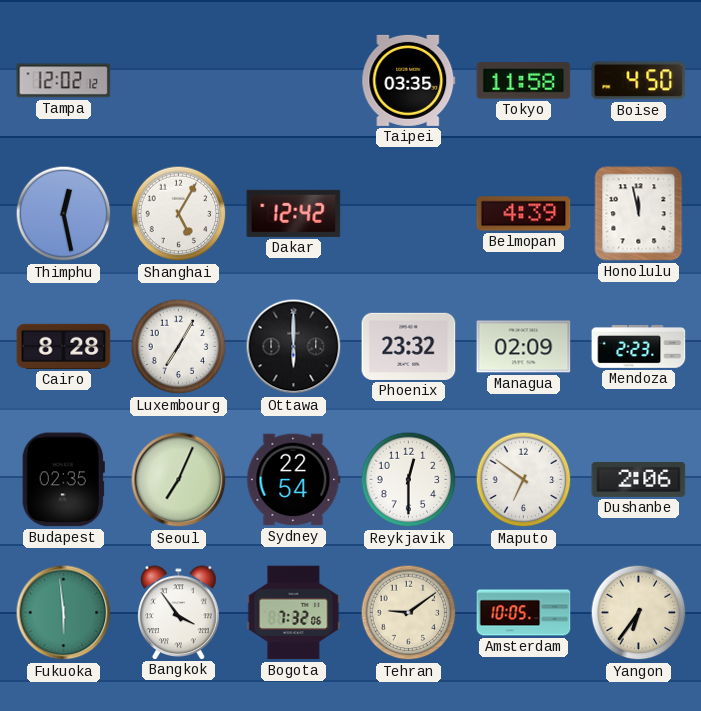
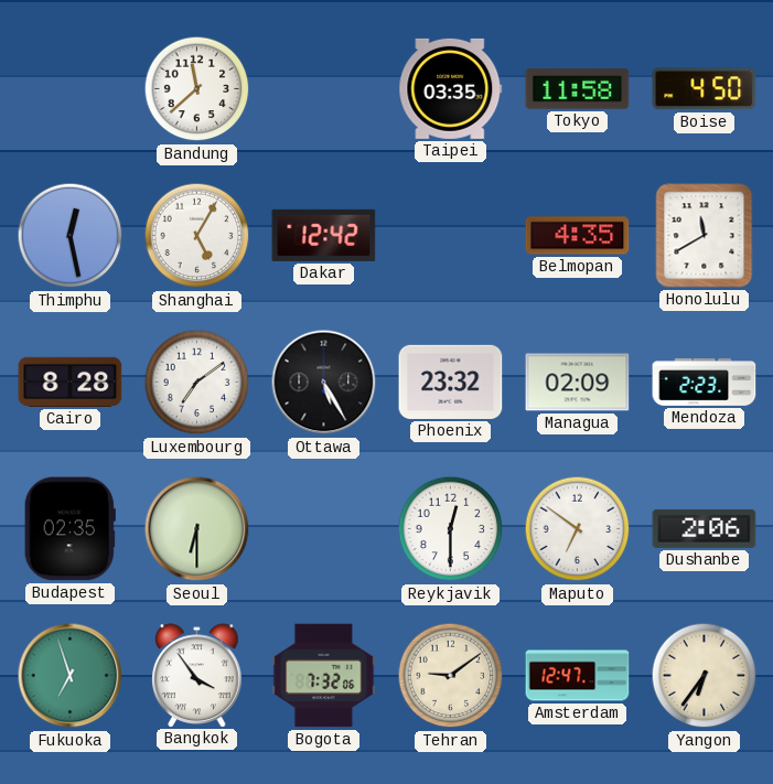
Tampa: 12:02 -> none (64, 81)
Bandung: none -> 11:38 (197, 89)
Belmopan: 4:39 -> 4:35 (578, 236)
Honolulu: 11:58 -> 11:40 (705, 236)
Luxembourg: 7:05 -> 7:09 (197, 383)
Ottawa: 6:00 -> 5:25 (324, 383)
Seoul: 7:04 -> 6:30 (197, 529)
Sydney: 22:54 -> none (294, 480)
Fukuoka: 5:59 -> 6:57 (71, 676)
Amsterdam: 10:05 -> 12:47 (578, 676)
